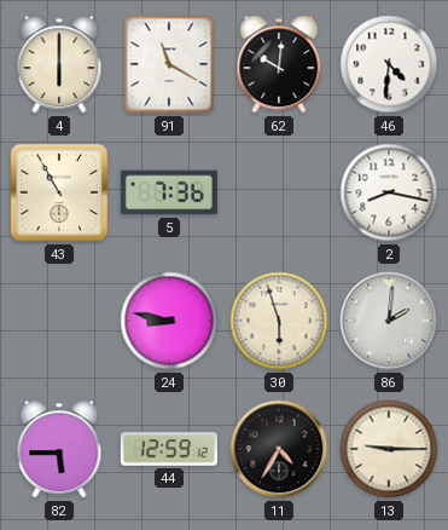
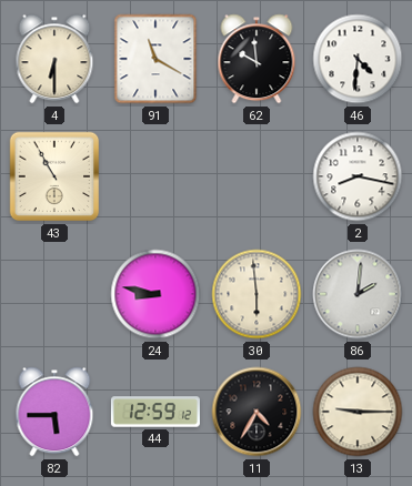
4: 6:00 -> 6:30 (54, 59)
62: 10:01 -> 9:59 (257, 59)
5: 7:36 -> none (169, 192)
30: 5:57 -> 5:59 (257, 294)
